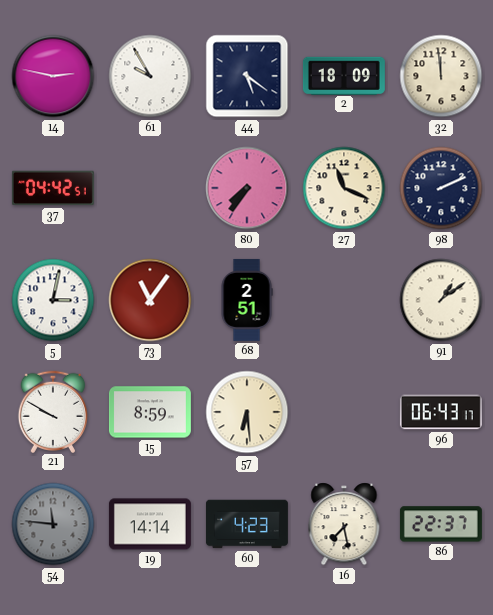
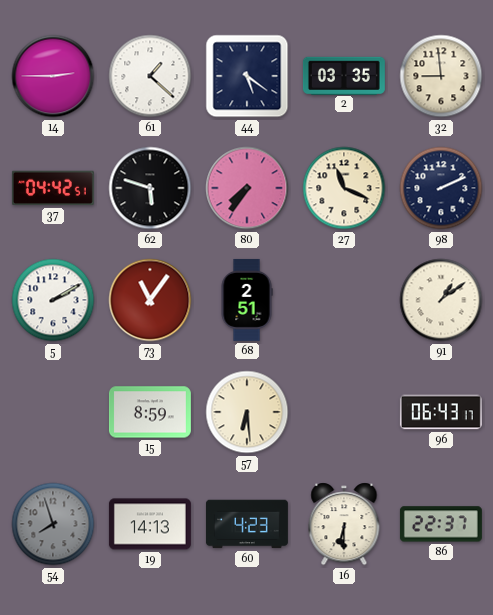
14: 2:47 -> 2:45 (53, 76)
61: 9:55 -> 1:22 (150, 76)
2: 18:09 -> 03:35 (344, 75)
32: 11:59 -> 8:59 (441, 76)
62: none -> 5:48 (150, 188)
5: 3:02 -> 2:10 (53, 300)
21: 9:50 -> none (52, 411)
54: 11:46 -> 7:57 (53, 524)
19: 14:14 -> 14:13 (150, 524)
16: 7:28 -> 6:30 (344, 524)
